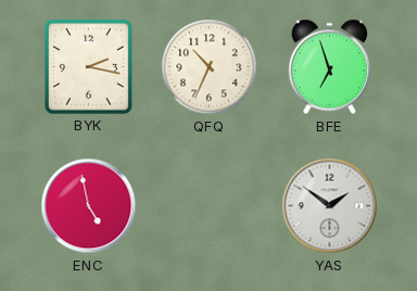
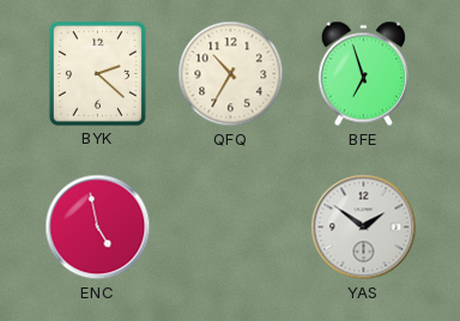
BYK: 2:17 -> 2:22 (97, 73)
QFQ: 10:34 -> 10:35 (231, 74)
